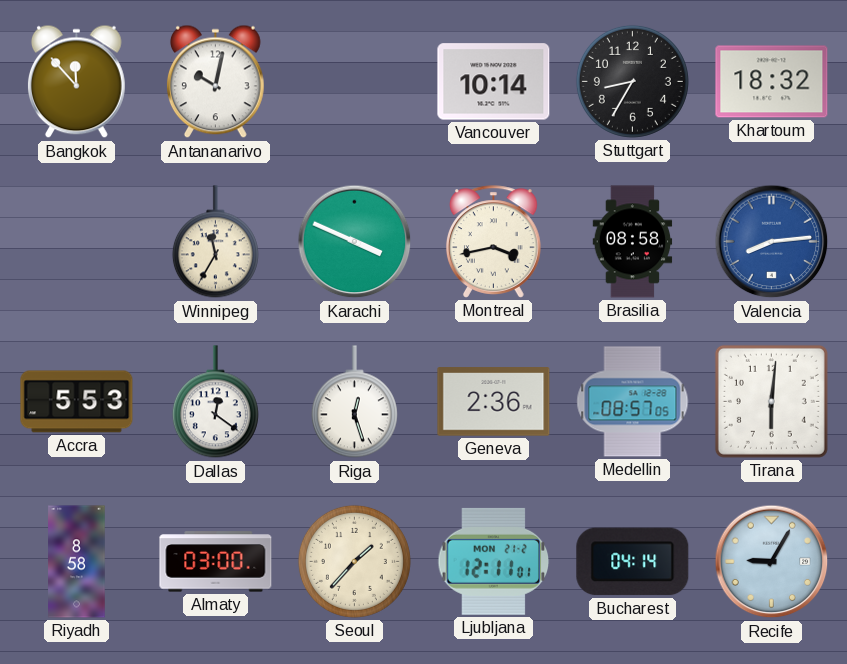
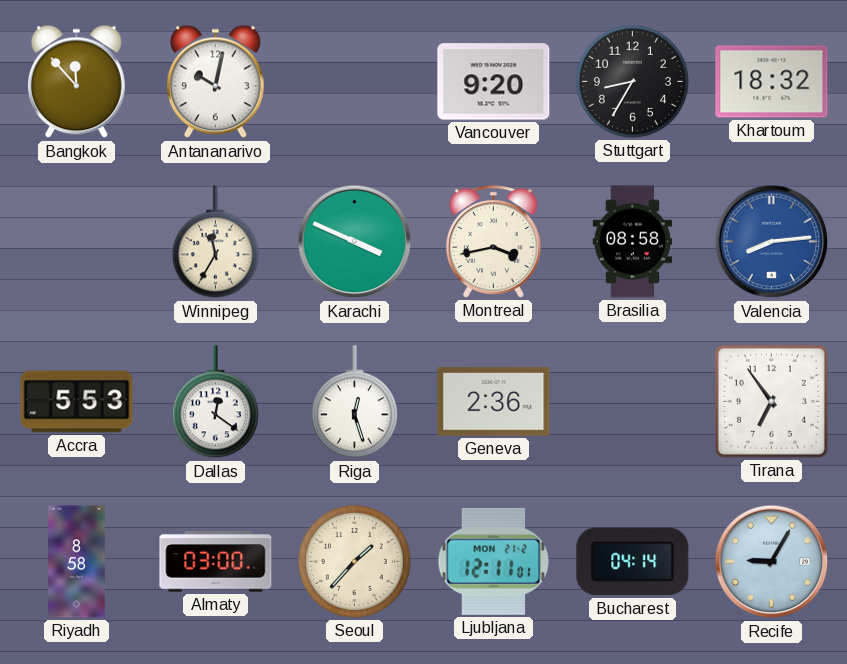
Vancouver: 10:14 -> 9:20 (494, 82)
Medellin: 08:57 -> none (633, 402)
Tirana: 6:01 -> 6:54 (771, 401)
